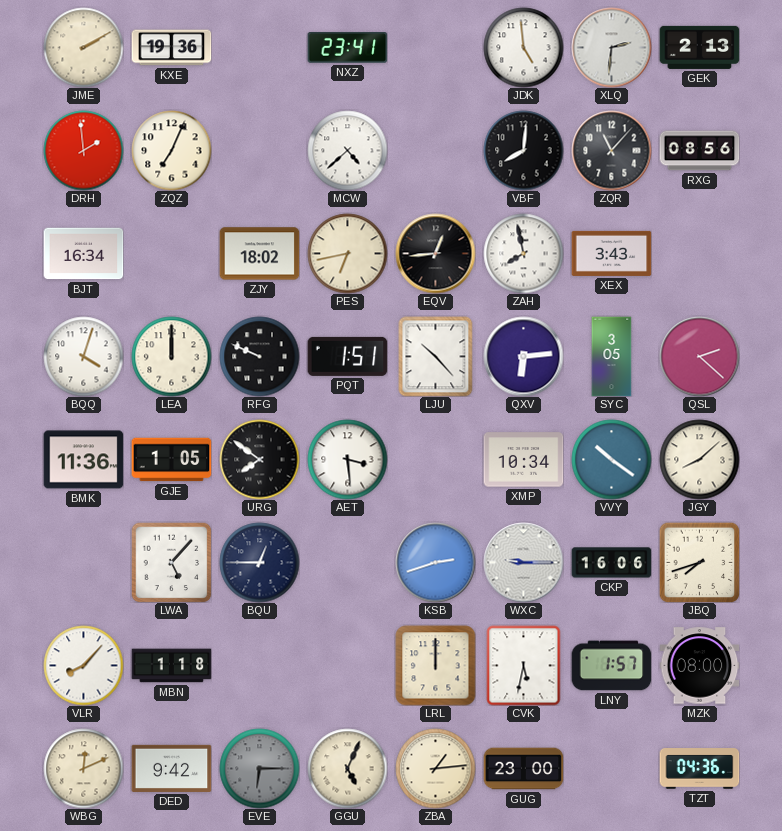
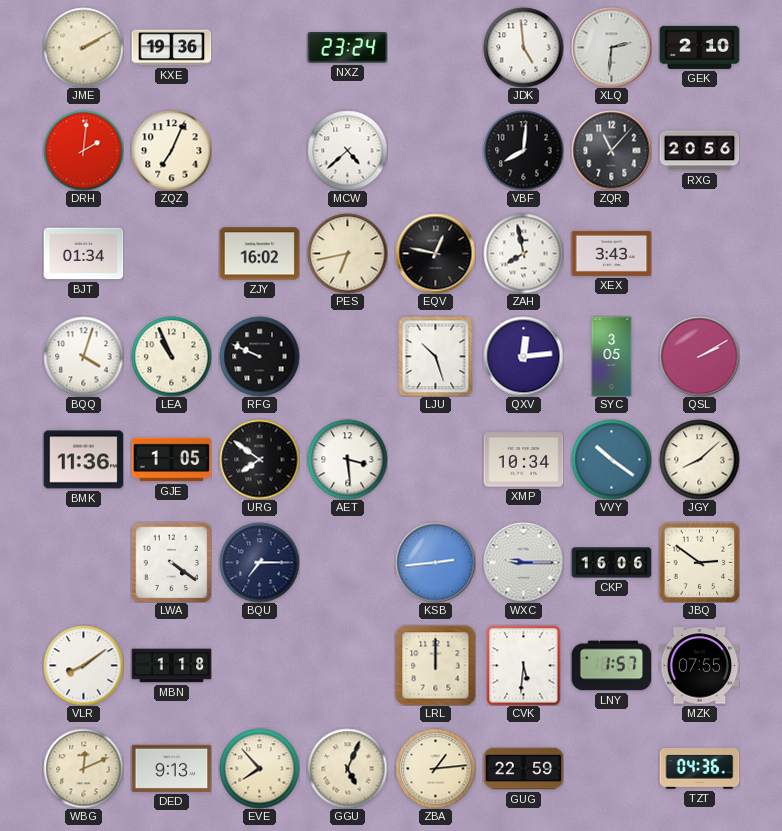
NXZ: 23:41 -> 23:24 (347, 48)
GEK: 2:13 -> 2:10 (699, 47)
DRH: 1:59 -> 2:01 (83, 150)
RXG: 08:56 -> 20:56 (699, 151)
BJT: 16:34 -> 01:34 (83, 254)
ZJY: 18:02 -> 16:02 (259, 254)
EQV: 12:44 -> 12:47 (435, 253)
LEA: 12:00 -> 10:56 (171, 356)
PQT: 1:51 -> none (347, 356)
LJU: 10:23 -> 10:27 (436, 356)
QXV: 6:14 -> 12:14 (523, 356)
QSL: 2:22 -> 2:10 (699, 356)
LWA: 5:07 -> 4:21 (171, 562)
BQU: 12:45 -> 7:15 (259, 562)
KSB: 2:42 -> 2:44 (435, 562)
JBQ: 7:42 -> 2:51 (699, 562)
VLR: 8:07 -> 8:09 (83, 665)
CVK: 5:32 -> 5:31 (524, 665)
MZK: 08:00 -> 07:55 (699, 666)
DED: 9:42 -> 9:13 (171, 768)
EVE: 6:15 -> 7:53 (259, 768)
EVE dial: grey -> cream (259, 768)
GUG: 23:00 -> 22:59 (523, 769)
